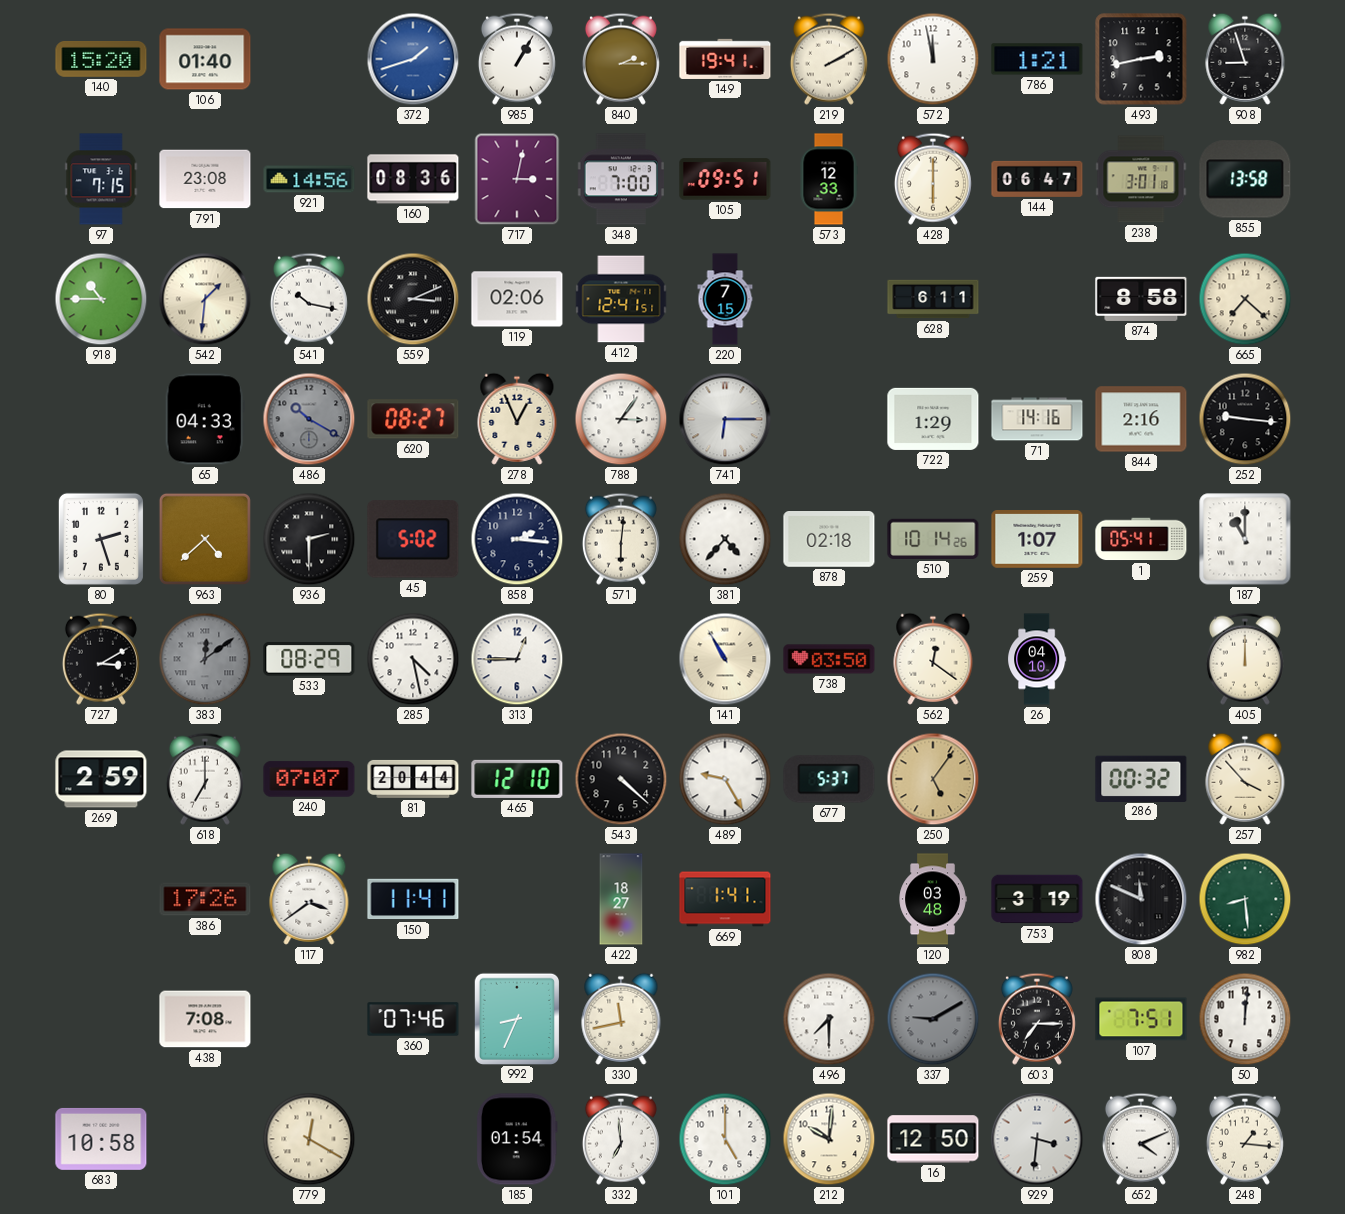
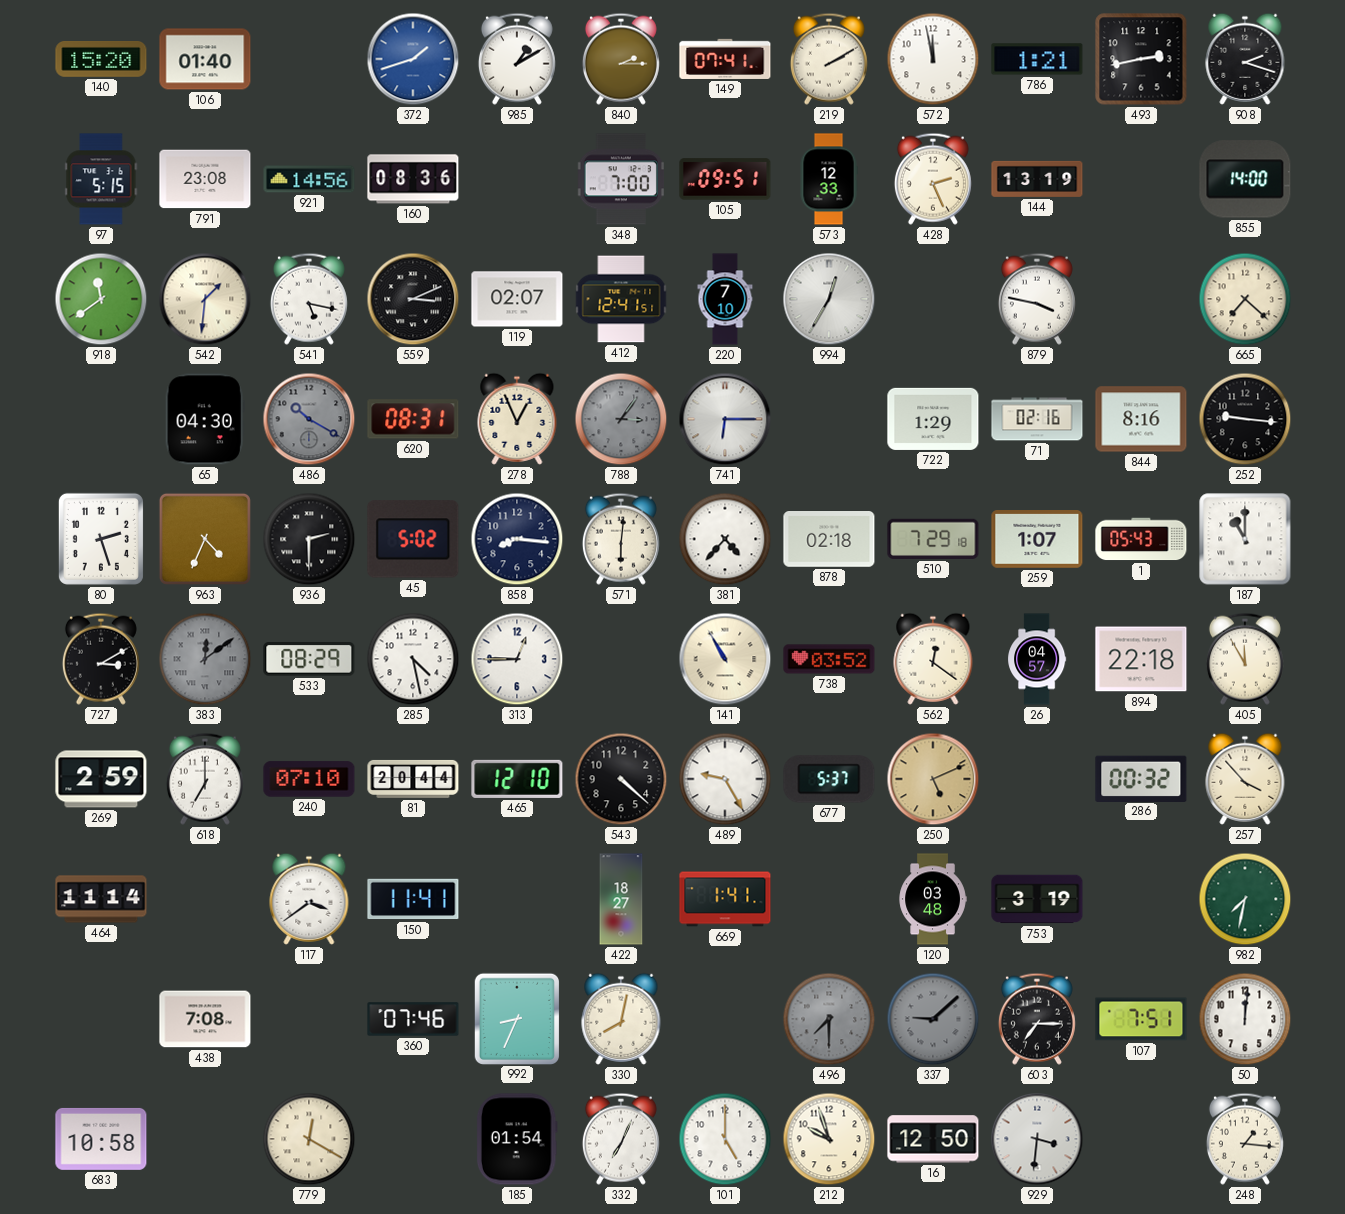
985: 1:05 -> 1:10 (517, 59)
149: 19:41 -> 07:41 (725, 59)
908: 8:57 -> 2:18 (1245, 59)
97: 7:15 -> 5:15 (101, 179)
717: 3:02 -> none (517, 179)
428: 6:00 -> 2:26 (933, 179)
144: 06:47 -> 13:19 (1037, 179)
238: 3:01 -> none (1141, 179)
855: 13:58 -> 14:00 (1245, 179)
918: 10:45 -> 11:39 (101, 299)
541: 10:17 -> 5:17 (309, 299)
119: 02:06 -> 02:07 (517, 299)
220: 7:15 -> 7:10 (725, 299)
994: none -> 12:35 (829, 299)
628: 6:11 -> none (933, 299)
879: none -> 3:47 (1037, 299)
874: 8:58 -> none (1141, 299)
65: 04:33 -> 04:30 (205, 419)
620: 08:27 -> 08:31 (413, 419)
788 dial: white -> grey (621, 419)
71: 14:16 -> 02:16 (1037, 419)
844: 2:16 -> 8:16 (1141, 419)
963: 4:38 -> 4:34 (205, 539)
858: 2:16 -> 8:16 (517, 539)
510: 10:14 -> 7:29 (933, 539)
1: 05:41 -> 05:43 (1141, 539)
738: 03:50 -> 03:52 (829, 659)
26: 04:10 -> 04:57 (1038, 659)
894: none -> 22:18 (1141, 659)
405: 12:00 -> 11:55 (1245, 659)
240: 07:07 -> 07:10 (309, 779)
250: 5:06 -> 5:11 (933, 779)
464: none -> 11:14 (101, 899)
386: 17:26 -> none (205, 899)
808: 11:49 -> none (1141, 899)
982: 8:29 -> 7:32 (1245, 899)
330: 11:43 -> 8:02 (621, 1019)
496 dial: white -> grey (829, 1019)
337: 9:10 -> 9:08 (933, 1019)
332: 6:59 -> 7:04 (621, 1139)
212: 10:01 -> 9:57 (829, 1139)
652: 4:11 -> none (1141, 1139)
